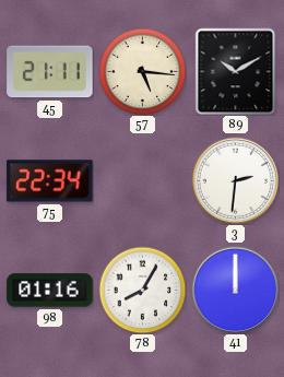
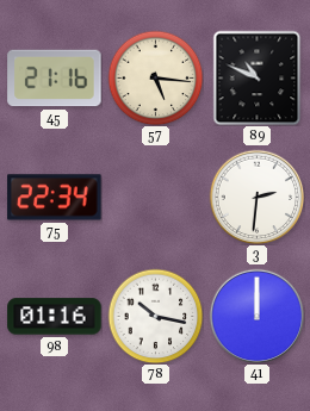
45: 21:11 -> 21:16 (55, 79)
89: 10:10 -> 10:49 (258, 77)
78: 8:05 -> 10:17 (155, 316)
